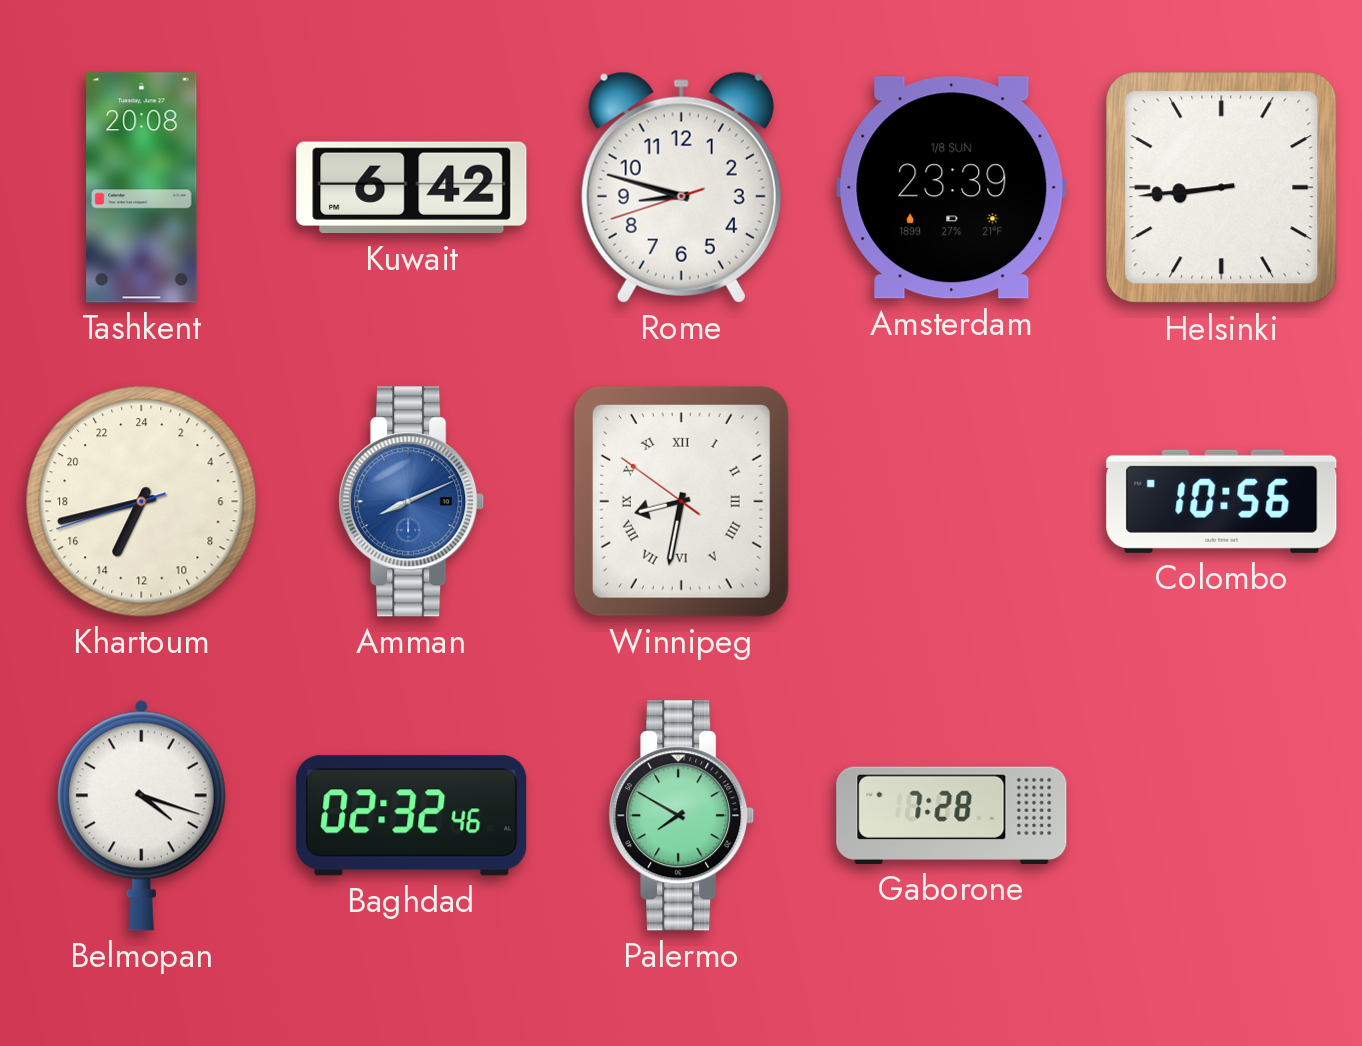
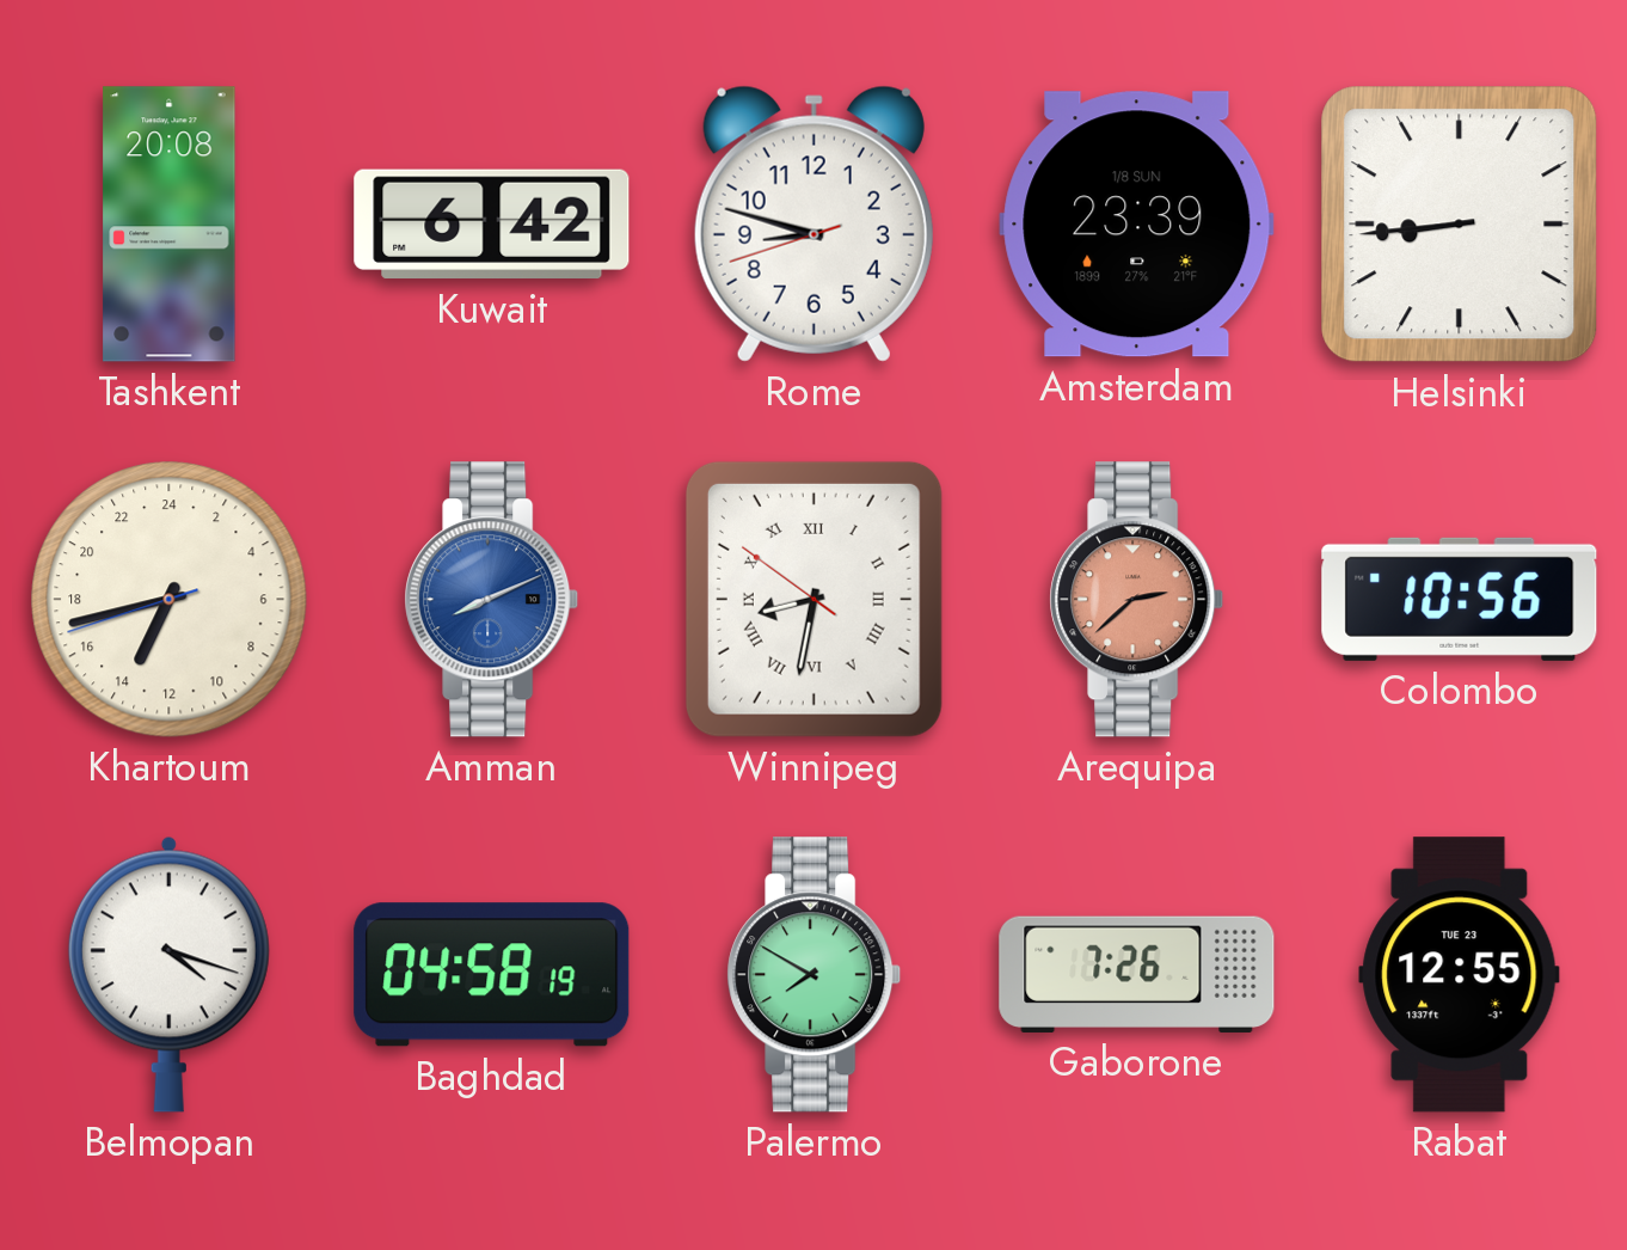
Arequipa: none -> 2:38 (1137, 600)
Baghdad: 02:32 -> 04:58 (492, 975)
Gaborone: 7:28 -> 7:26 (1137, 974)
Rabat: none -> 12:55 (1460, 975)
